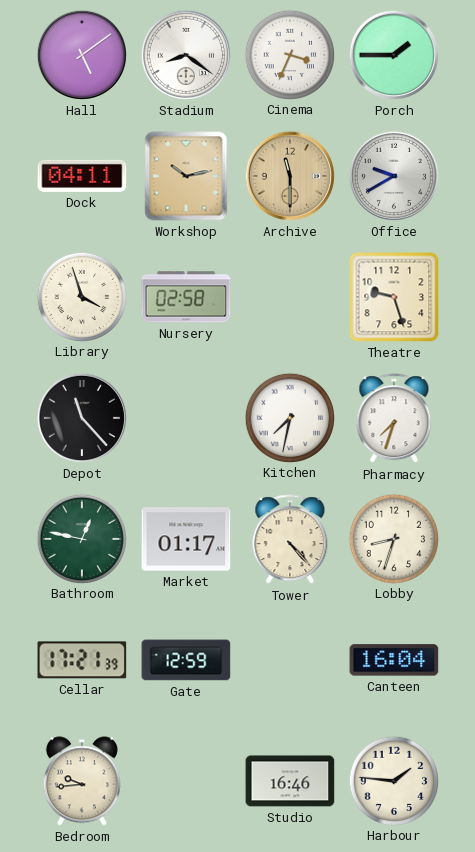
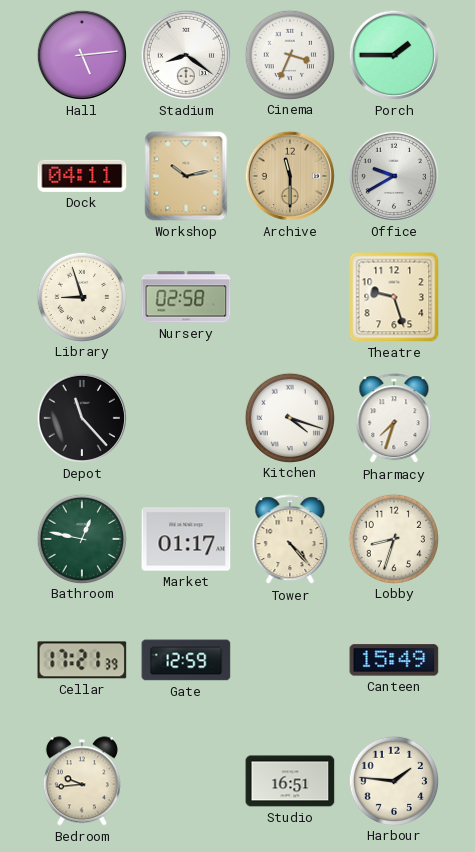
Hall: 5:09 -> 5:14 (81, 55)
Library: 3:57 -> 8:57 (81, 296)
Kitchen: 7:32 -> 4:18 (289, 417)
Canteen: 16:04 -> 15:49 (394, 660)
Studio: 16:46 -> 16:51 (290, 781)
